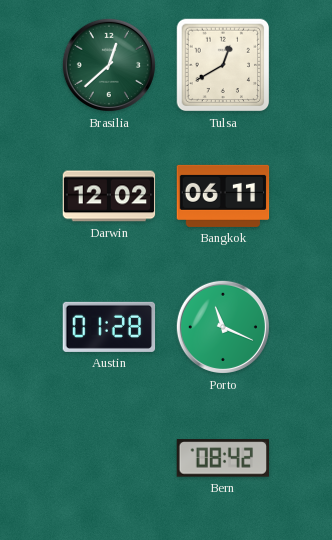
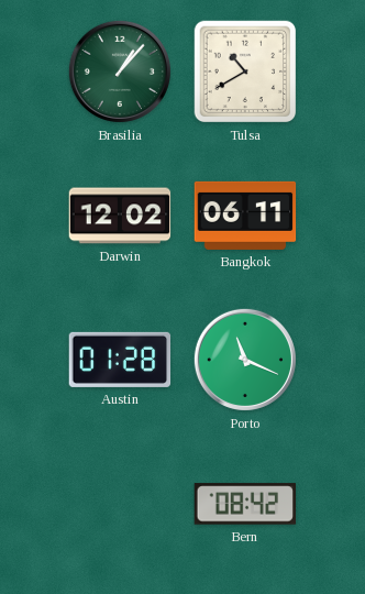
Brasilia: 12:38 -> 1:07 (120, 71)
Tulsa: 12:40 -> 10:40 (245, 71)
